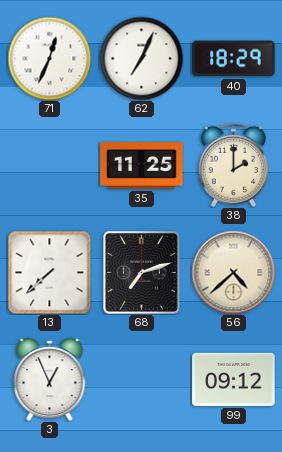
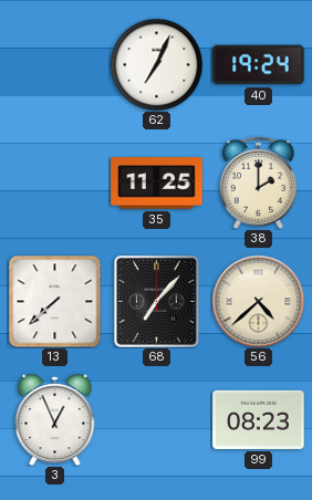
71: 12:34 -> none (49, 58)
40: 18:29 -> 19:24 (259, 65)
68: 7:12 -> 7:07 (157, 302)
99: 09:12 -> 08:23 (259, 419)
